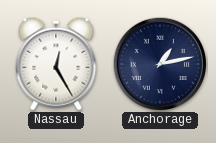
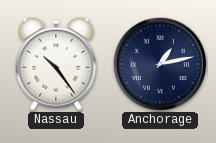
Nassau: 12:25 -> 10:24 (56, 64)
